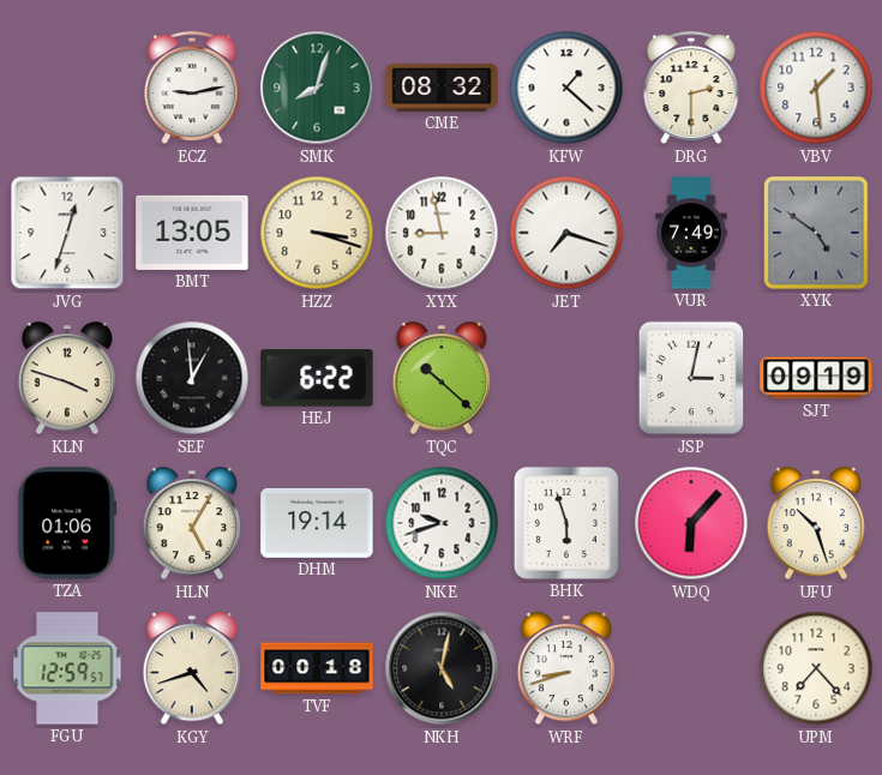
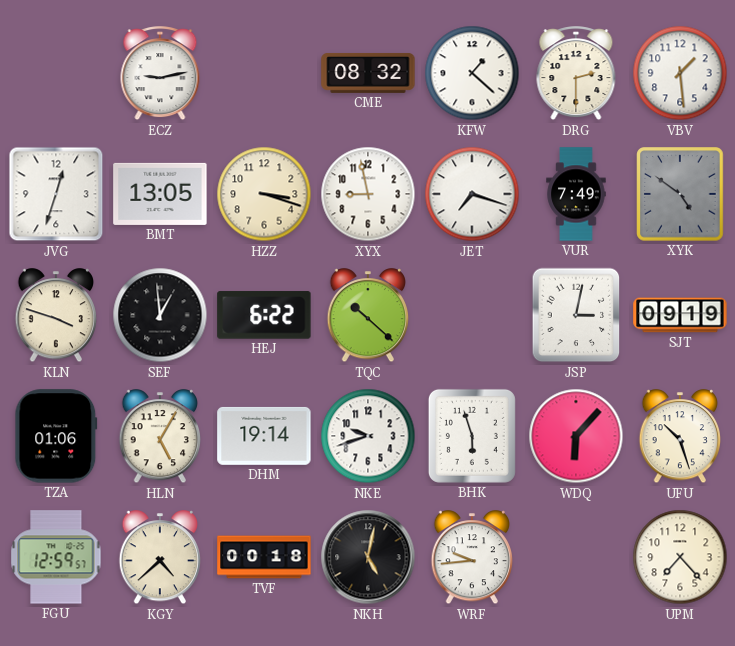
SMK: 8:03 -> none (317, 88)
KGY: 4:42 -> 4:38 (160, 558)
WRF: 8:42 -> 9:44 (472, 558)
